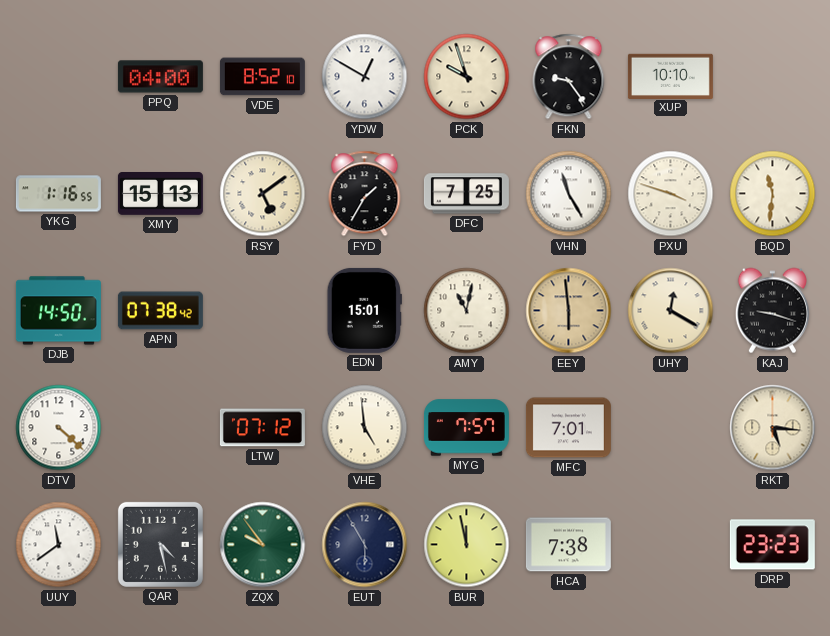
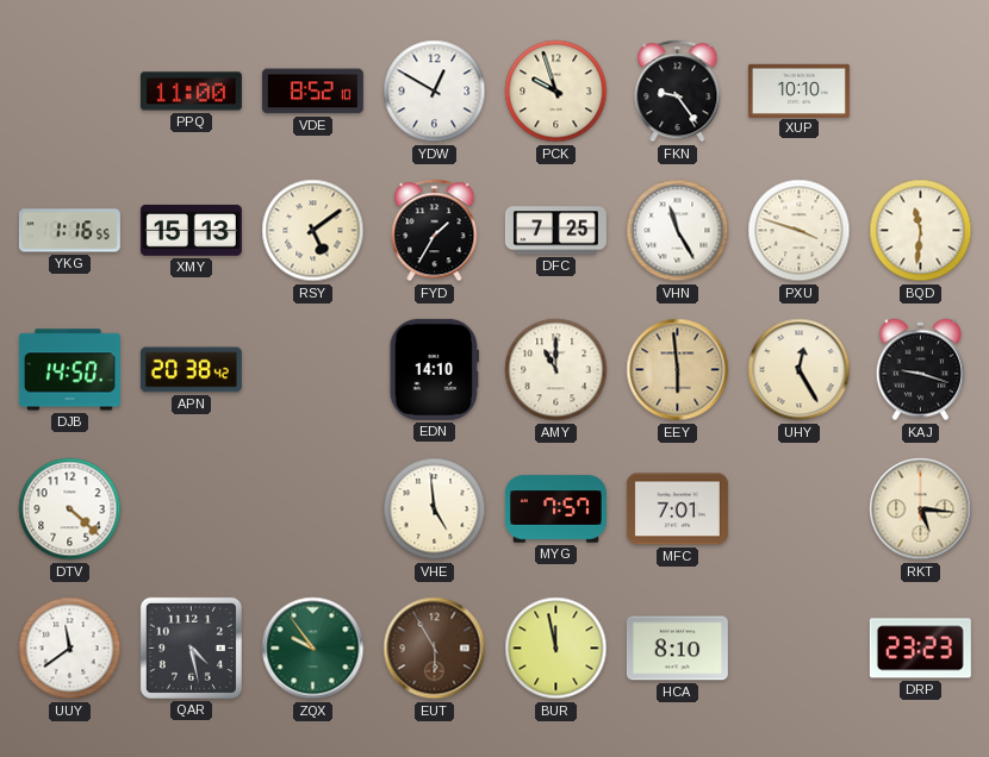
PPQ: 04:00 -> 11:00 (191, 92)
APN: 07:38 -> 20:38 (191, 370)
EDN: 15:01 -> 14:10 (434, 369)
AMY: 11:02 -> 11:00 (556, 370)
UHY: 12:20 -> 12:25 (800, 370)
LTW: 07:12 -> none (262, 428)
EUT dial: navy -> brown (435, 649)
HCA: 7:38 -> 8:10 (677, 649)
